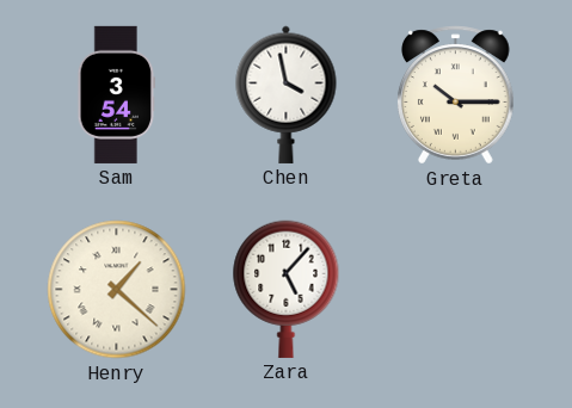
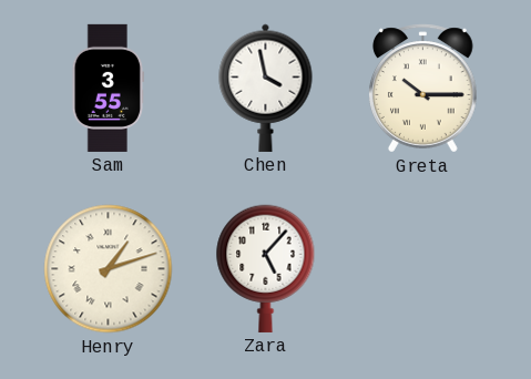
Sam: 3:54 -> 3:55 (108, 88)
Henry: 1:22 -> 1:12 (109, 269)
